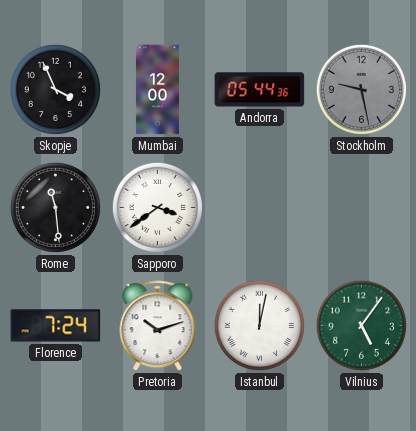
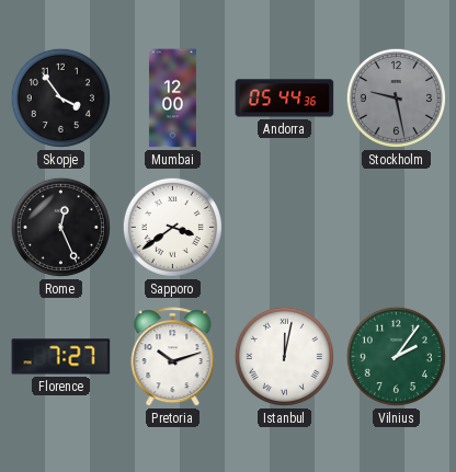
Skopje: 3:56 -> 3:54 (60, 97)
Rome: 11:29 -> 12:26 (60, 227)
Florence: 7:24 -> 7:27 (61, 357)
Vilnius: 5:06 -> 2:06 (396, 356)
